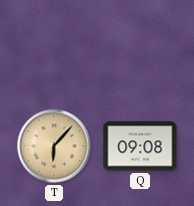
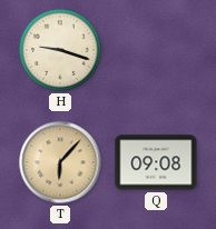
H: none -> 9:18 (60, 50)
